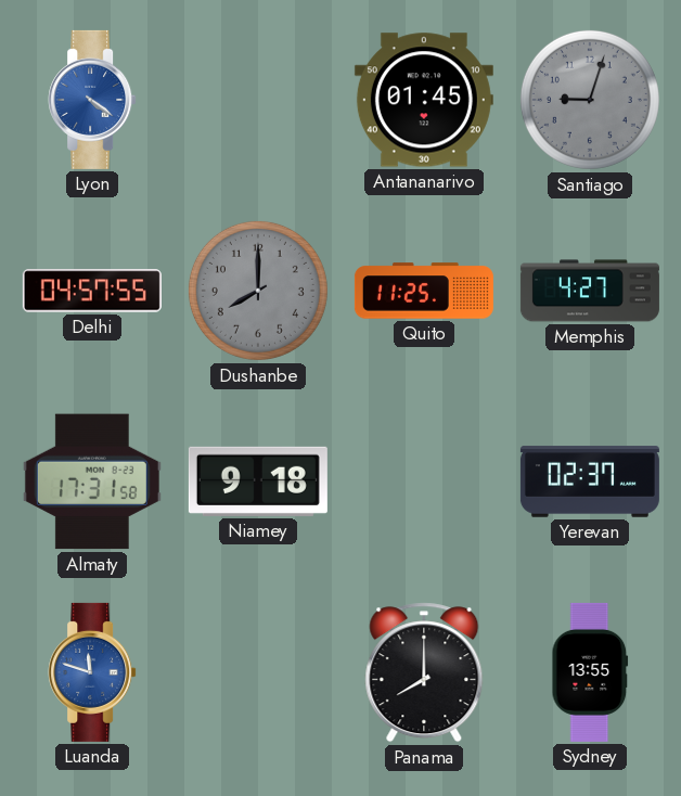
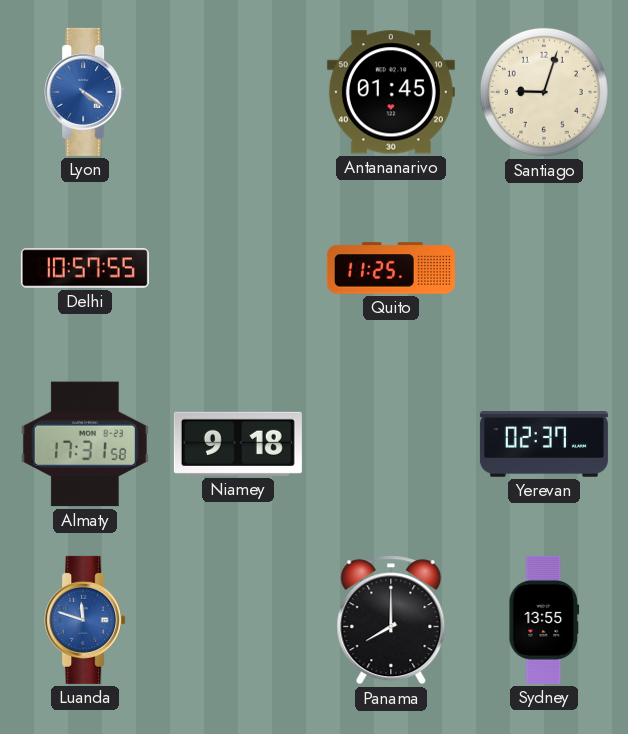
Santiago dial: grey -> cream (544, 92)
Delhi: 04:57 -> 10:57 (85, 268)
Dushanbe: 8:00 -> none (258, 291)
Memphis: 4:27 -> none (590, 291)
